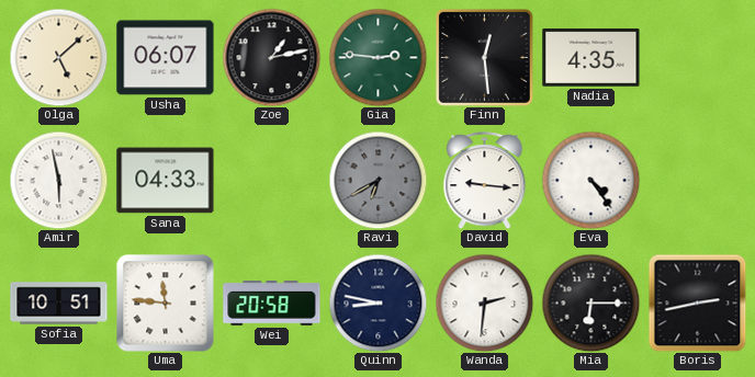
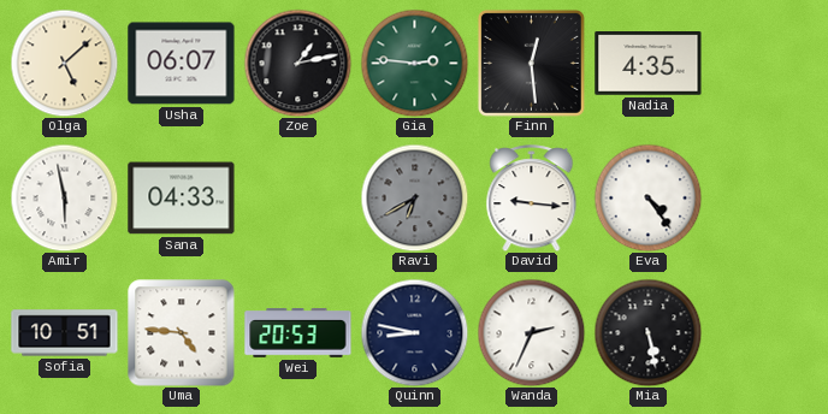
Uma: 11:46 -> 4:46 (182, 333)
Wei: 20:58 -> 20:53 (298, 333)
Wanda: 2:31 -> 2:34 (531, 332)
Mia: 6:15 -> 5:28 (647, 332)
Boris: 2:43 -> none (697, 302)
